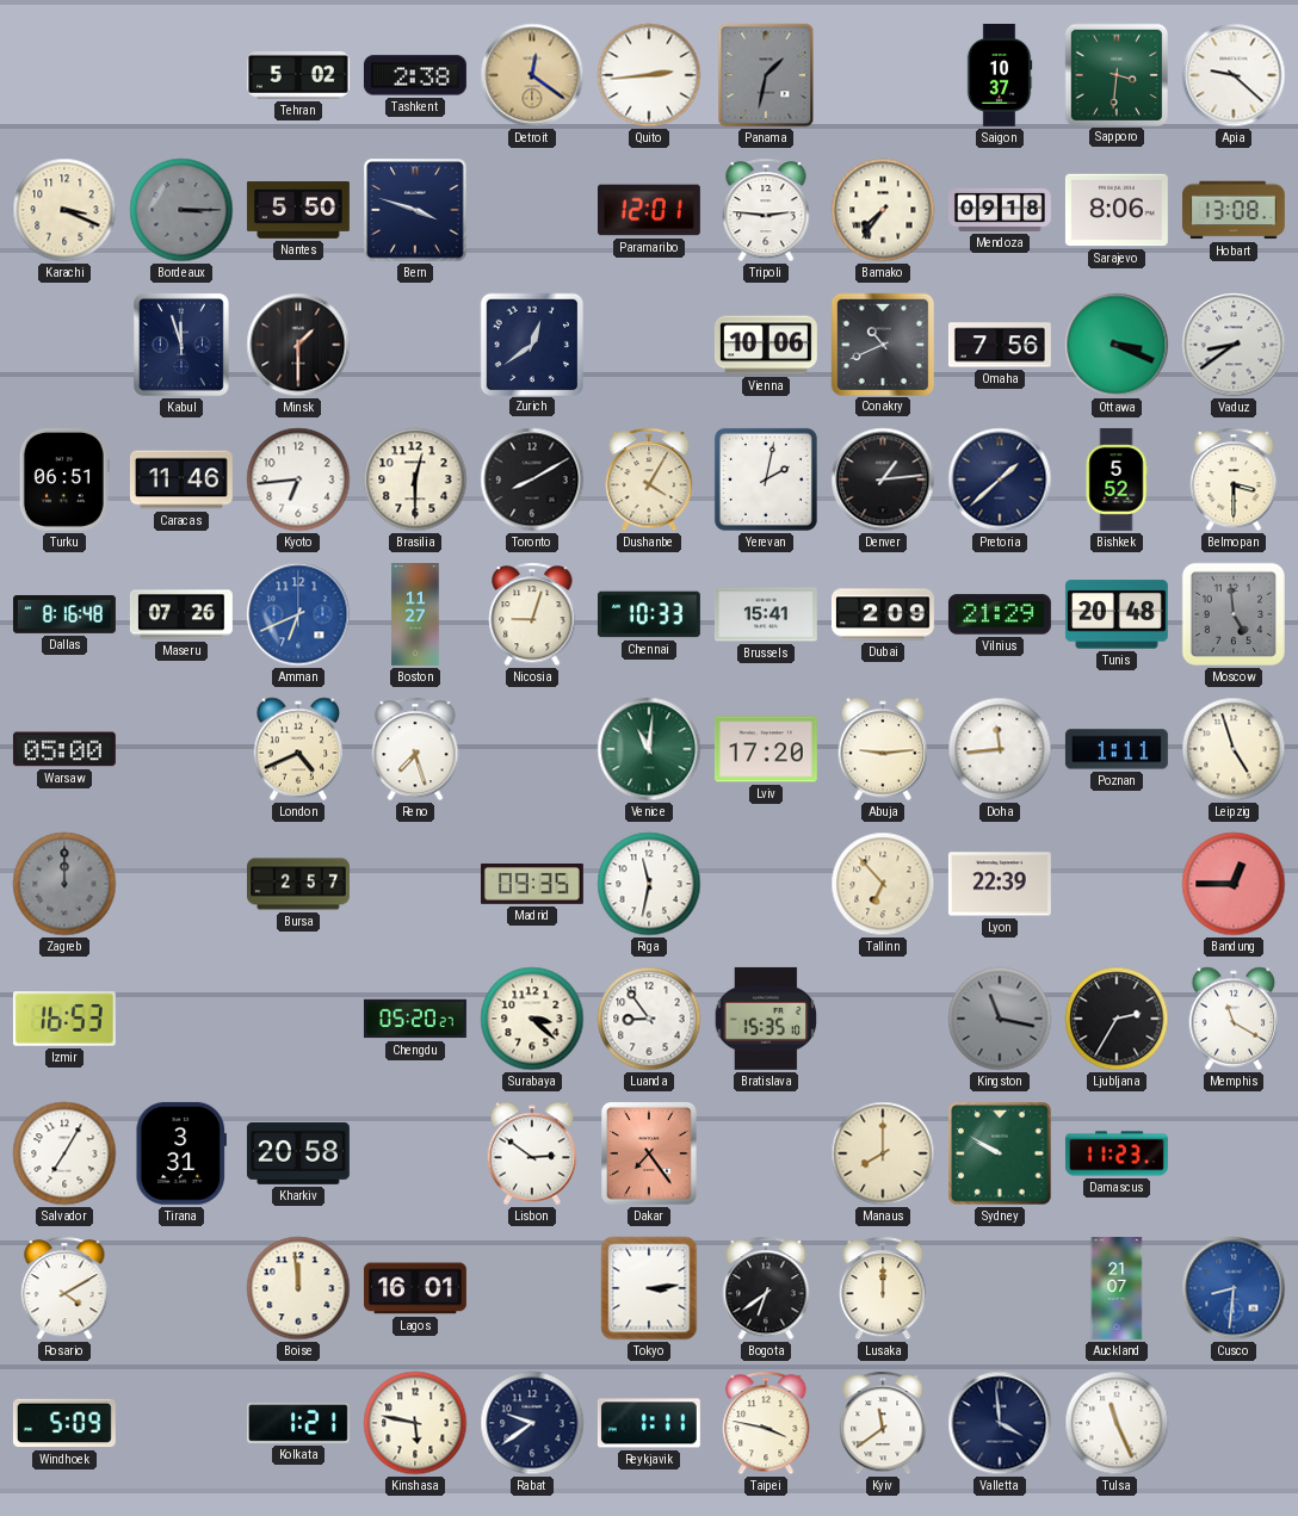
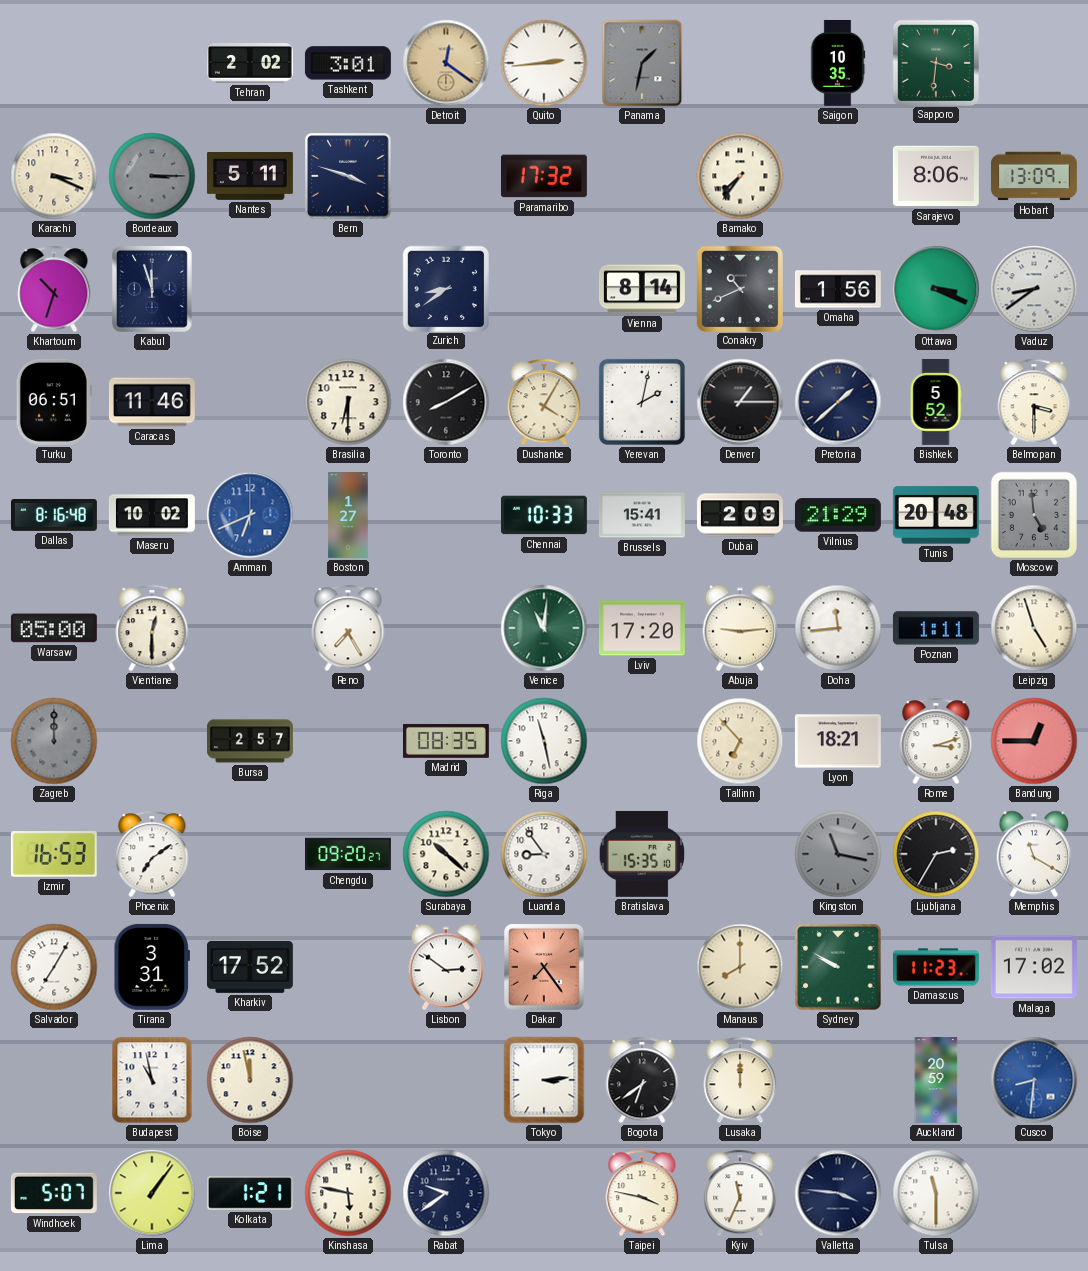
Tehran: 5:02 -> 2:02 (250, 64)
Tashkent: 2:38 -> 3:01 (348, 63)
Saigon: 10:37 -> 10:35 (838, 63)
Apia: 9:22 -> none (1234, 75)
Nantes: 5:50 -> 5:11 (250, 177)
Paramaribo: 12:01 -> 17:32 (544, 176)
Tripoli: 2:46 -> none (766, 210)
Mendoza: 09:18 -> none (1001, 210)
Hobart: 13:08 -> 13:09 (1034, 176)
Khartoum: none -> 10:33 (54, 289)
Minsk: 1:30 -> none (298, 345)
Zurich: 12:39 -> 8:39 (445, 288)
Vienna: 10:06 -> 8:14 (642, 289)
Omaha: 7:56 -> 1:56 (838, 289)
Kyoto: 6:44 -> none (298, 479)
Brasilia: 12:30 -> 6:30 (348, 402)
Denver: 1:14 -> 1:15 (740, 402)
Maseru: 07:26 -> 10:02 (152, 515)
Boston: 11:27 -> 1:27 (348, 516)
Nicosia: 9:03 -> none (532, 614)
Vientiane: none -> 12:30 (152, 628)
London: 4:41 -> none (298, 749)
Reno: 7:27 -> 7:25 (348, 628)
Madrid: 09:35 -> 08:35 (446, 741)
Riga: 11:32 -> 11:28 (544, 741)
Lyon: 22:39 -> 18:21 (838, 741)
Rome: none -> 3:12 (936, 741)
Phoenix: none -> 7:09 (152, 854)
Chengdu: 05:20 -> 09:20 (348, 854)
Surabaya: 3:22 -> 10:22 (446, 854)
Kharkiv: 20:58 -> 17:52 (250, 967)
Malaga: none -> 17:02 (1034, 967)
Rosario: 4:10 -> none (64, 1288)
Budapest: none -> 10:58 (152, 1080)
Boise: 11:59 -> 11:58 (250, 1080)
Lagos: 16:01 -> none (415, 1288)
Auckland: 21:07 -> 20:59 (936, 1081)
Windhoek: 5:09 -> 5:07 (54, 1193)
Lima: none -> 1:06 (152, 1193)
Reykjavik: 1:11 -> none (649, 1423)
Kyiv: 11:39 -> 11:34 (740, 1193)
Valletta: 3:59 -> 3:46 (838, 1193)
Tulsa: 11:26 -> 11:30 (936, 1193)
